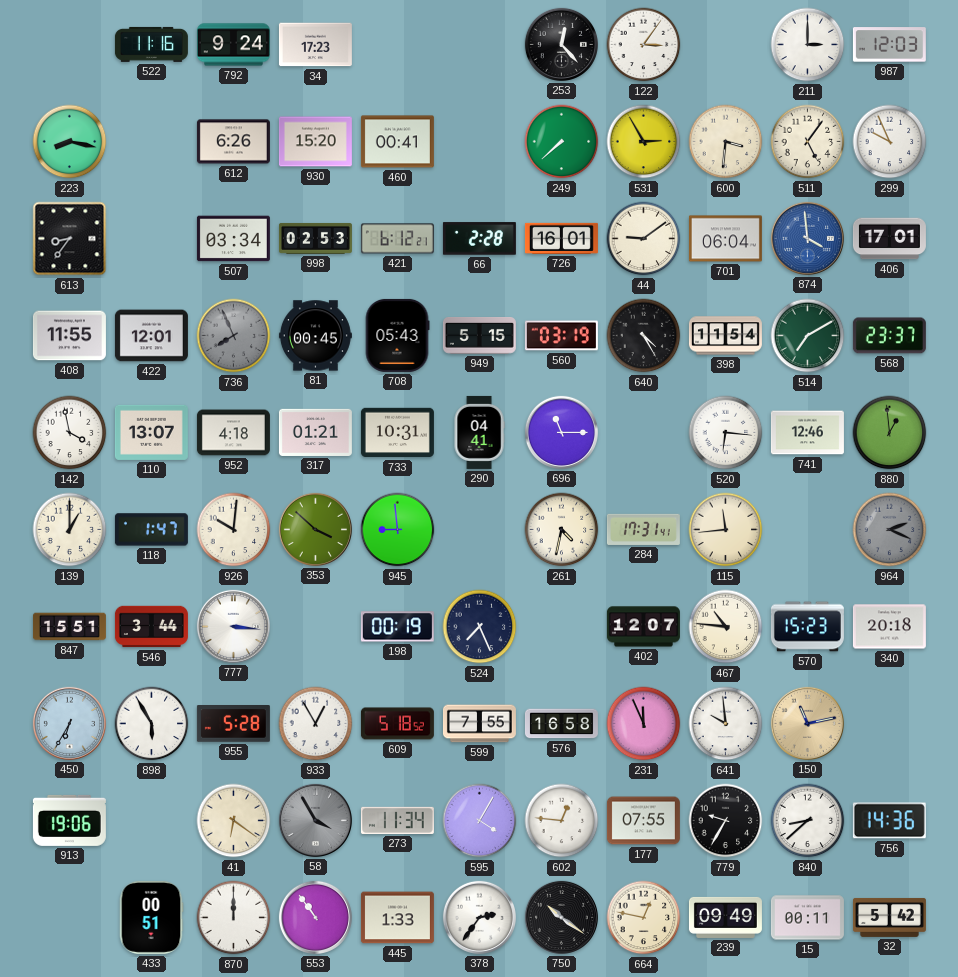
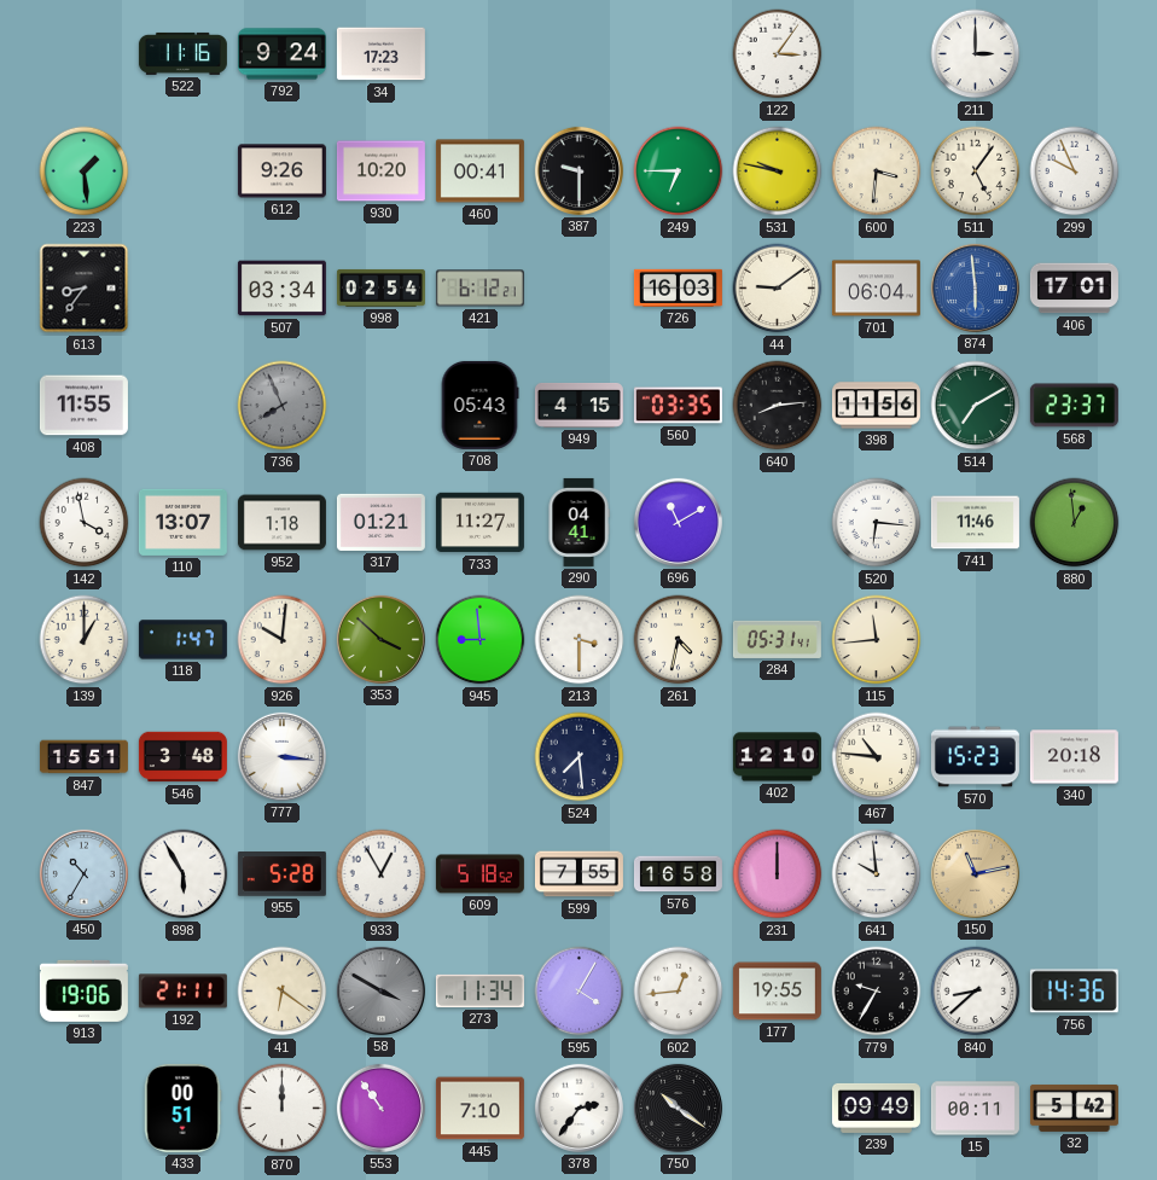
253: 12:23 -> none (561, 44)
987: 12:03 -> none (889, 45)
223: 8:17 -> 1:29 (85, 172)
612: 6:26 -> 9:26 (281, 172)
930: 15:20 -> 10:20 (380, 172)
387: none -> 9:30 (578, 170)
249: 7:38 -> 6:45 (679, 172)
531: 2:55 -> 9:47 (778, 172)
998: 02:53 -> 02:54 (380, 287)
66: 2:28 -> none (479, 239)
726: 16:01 -> 16:03 (678, 287)
874: 3:59 -> 5:59 (975, 287)
422: 12:01 -> none (151, 336)
81: 00:45 -> none (315, 336)
949: 5:15 -> 4:15 (578, 406)
560: 03:19 -> 03:35 (678, 406)
640: 4:25 -> 8:14 (778, 406)
398: 11:54 -> 11:56 (876, 406)
952: 4:18 -> 1:18 (281, 523)
733: 10:31 -> 11:27 (479, 523)
696: 11:15 -> 11:10 (678, 522)
741: 12:46 -> 11:46 (975, 523)
213: none -> 3:30 (580, 640)
284: 17:31 -> 05:31 (777, 639)
964: 2:19 -> none (890, 530)
546: 3:44 -> 3:48 (182, 757)
198: 00:19 -> none (397, 627)
524: 7:26 -> 7:29 (580, 757)
402: 12:07 -> 12:10 (777, 757)
450: 6:35 -> 10:35 (83, 873)
231: 11:56 -> 12:00 (778, 874)
192: none -> 21:11 (182, 992)
58: 3:55 -> 3:50 (380, 990)
602: 12:46 -> 12:44 (679, 992)
177: 07:55 -> 19:55 (777, 992)
445: 1:33 -> 7:10 (479, 1109)
664: 12:47 -> none (644, 918)
